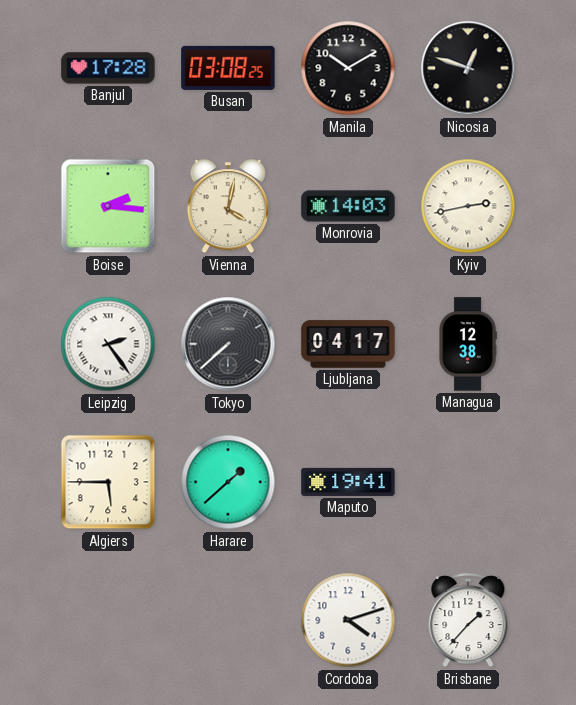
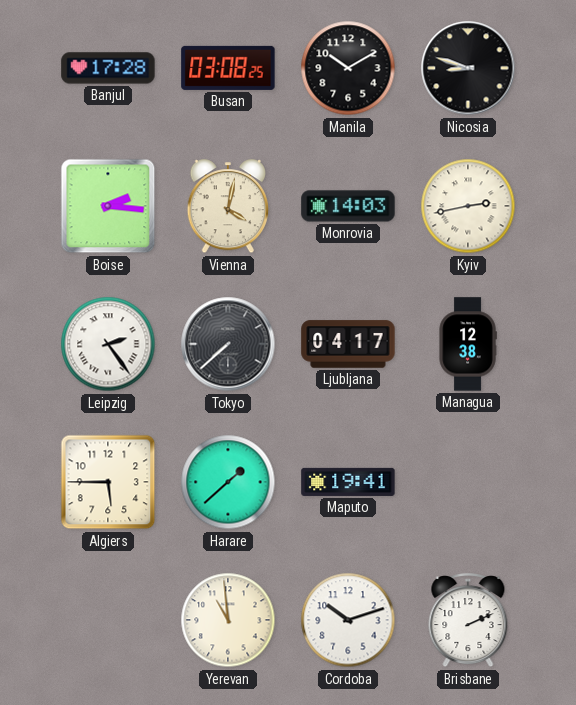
Nicosia: 12:48 -> 8:48 (468, 68)
Yerevan: none -> 10:59 (228, 620)
Cordoba: 4:12 -> 10:12 (348, 620)
Brisbane: 1:37 -> 2:11 (468, 621)
